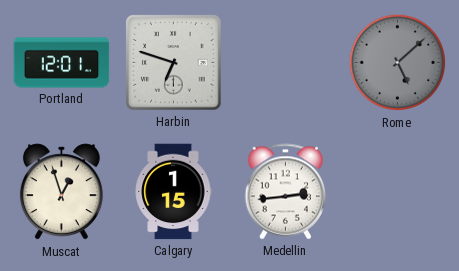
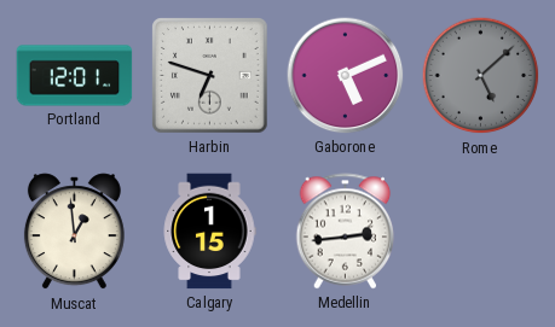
Gaborone: none -> 5:11 (346, 76)
Muscat: 12:57 -> 12:59 (74, 232)
